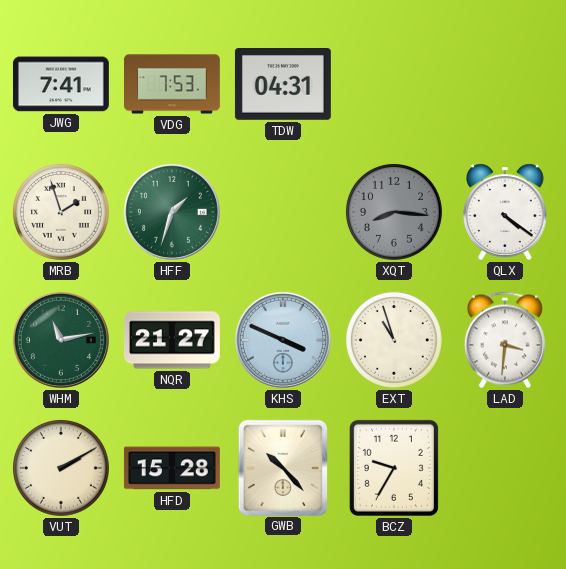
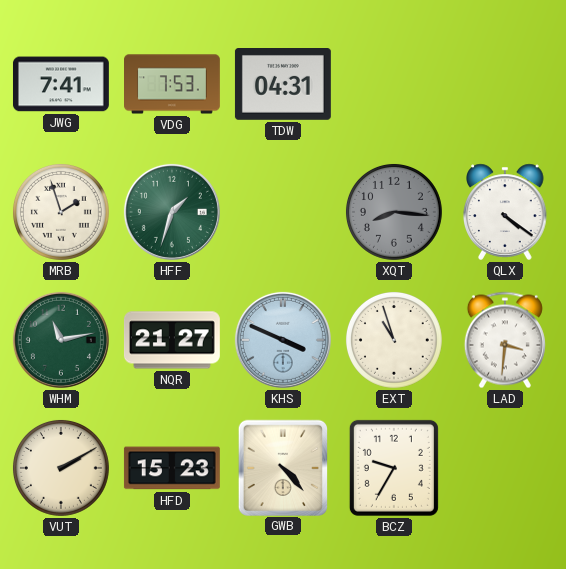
HFD: 15:28 -> 15:23 (172, 468)
GWB: 10:23 -> 4:23 (282, 467)
